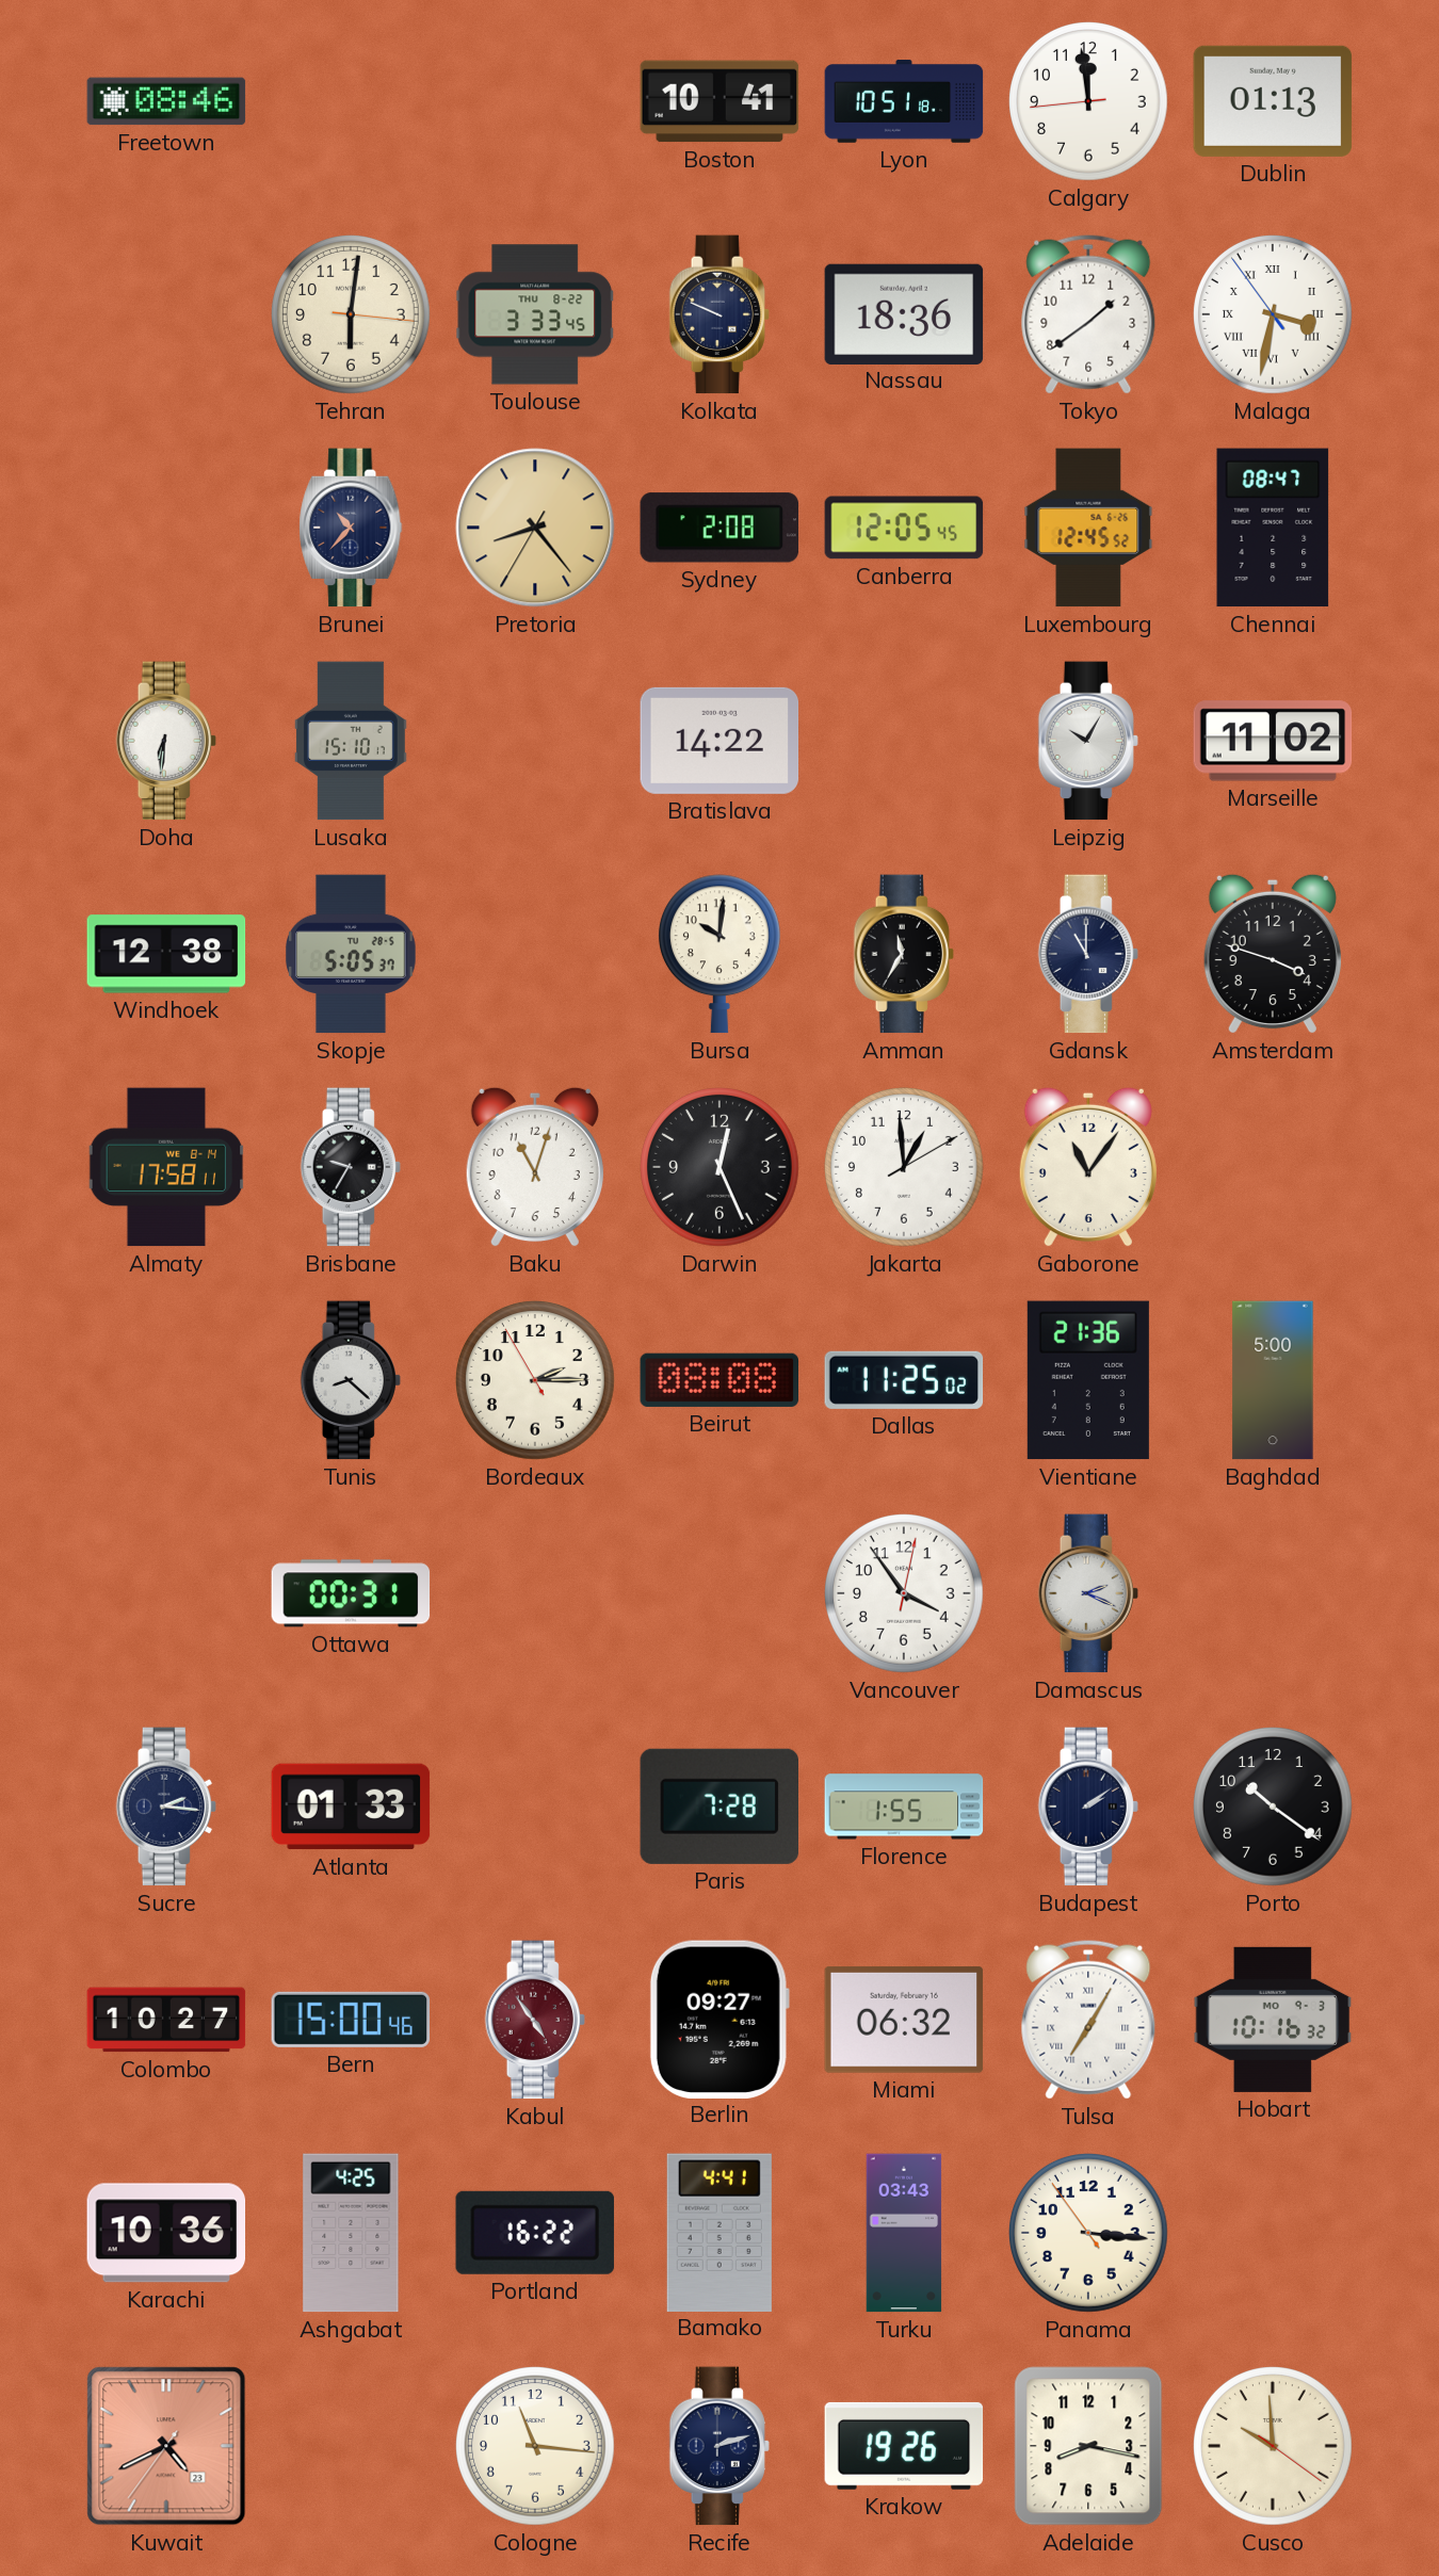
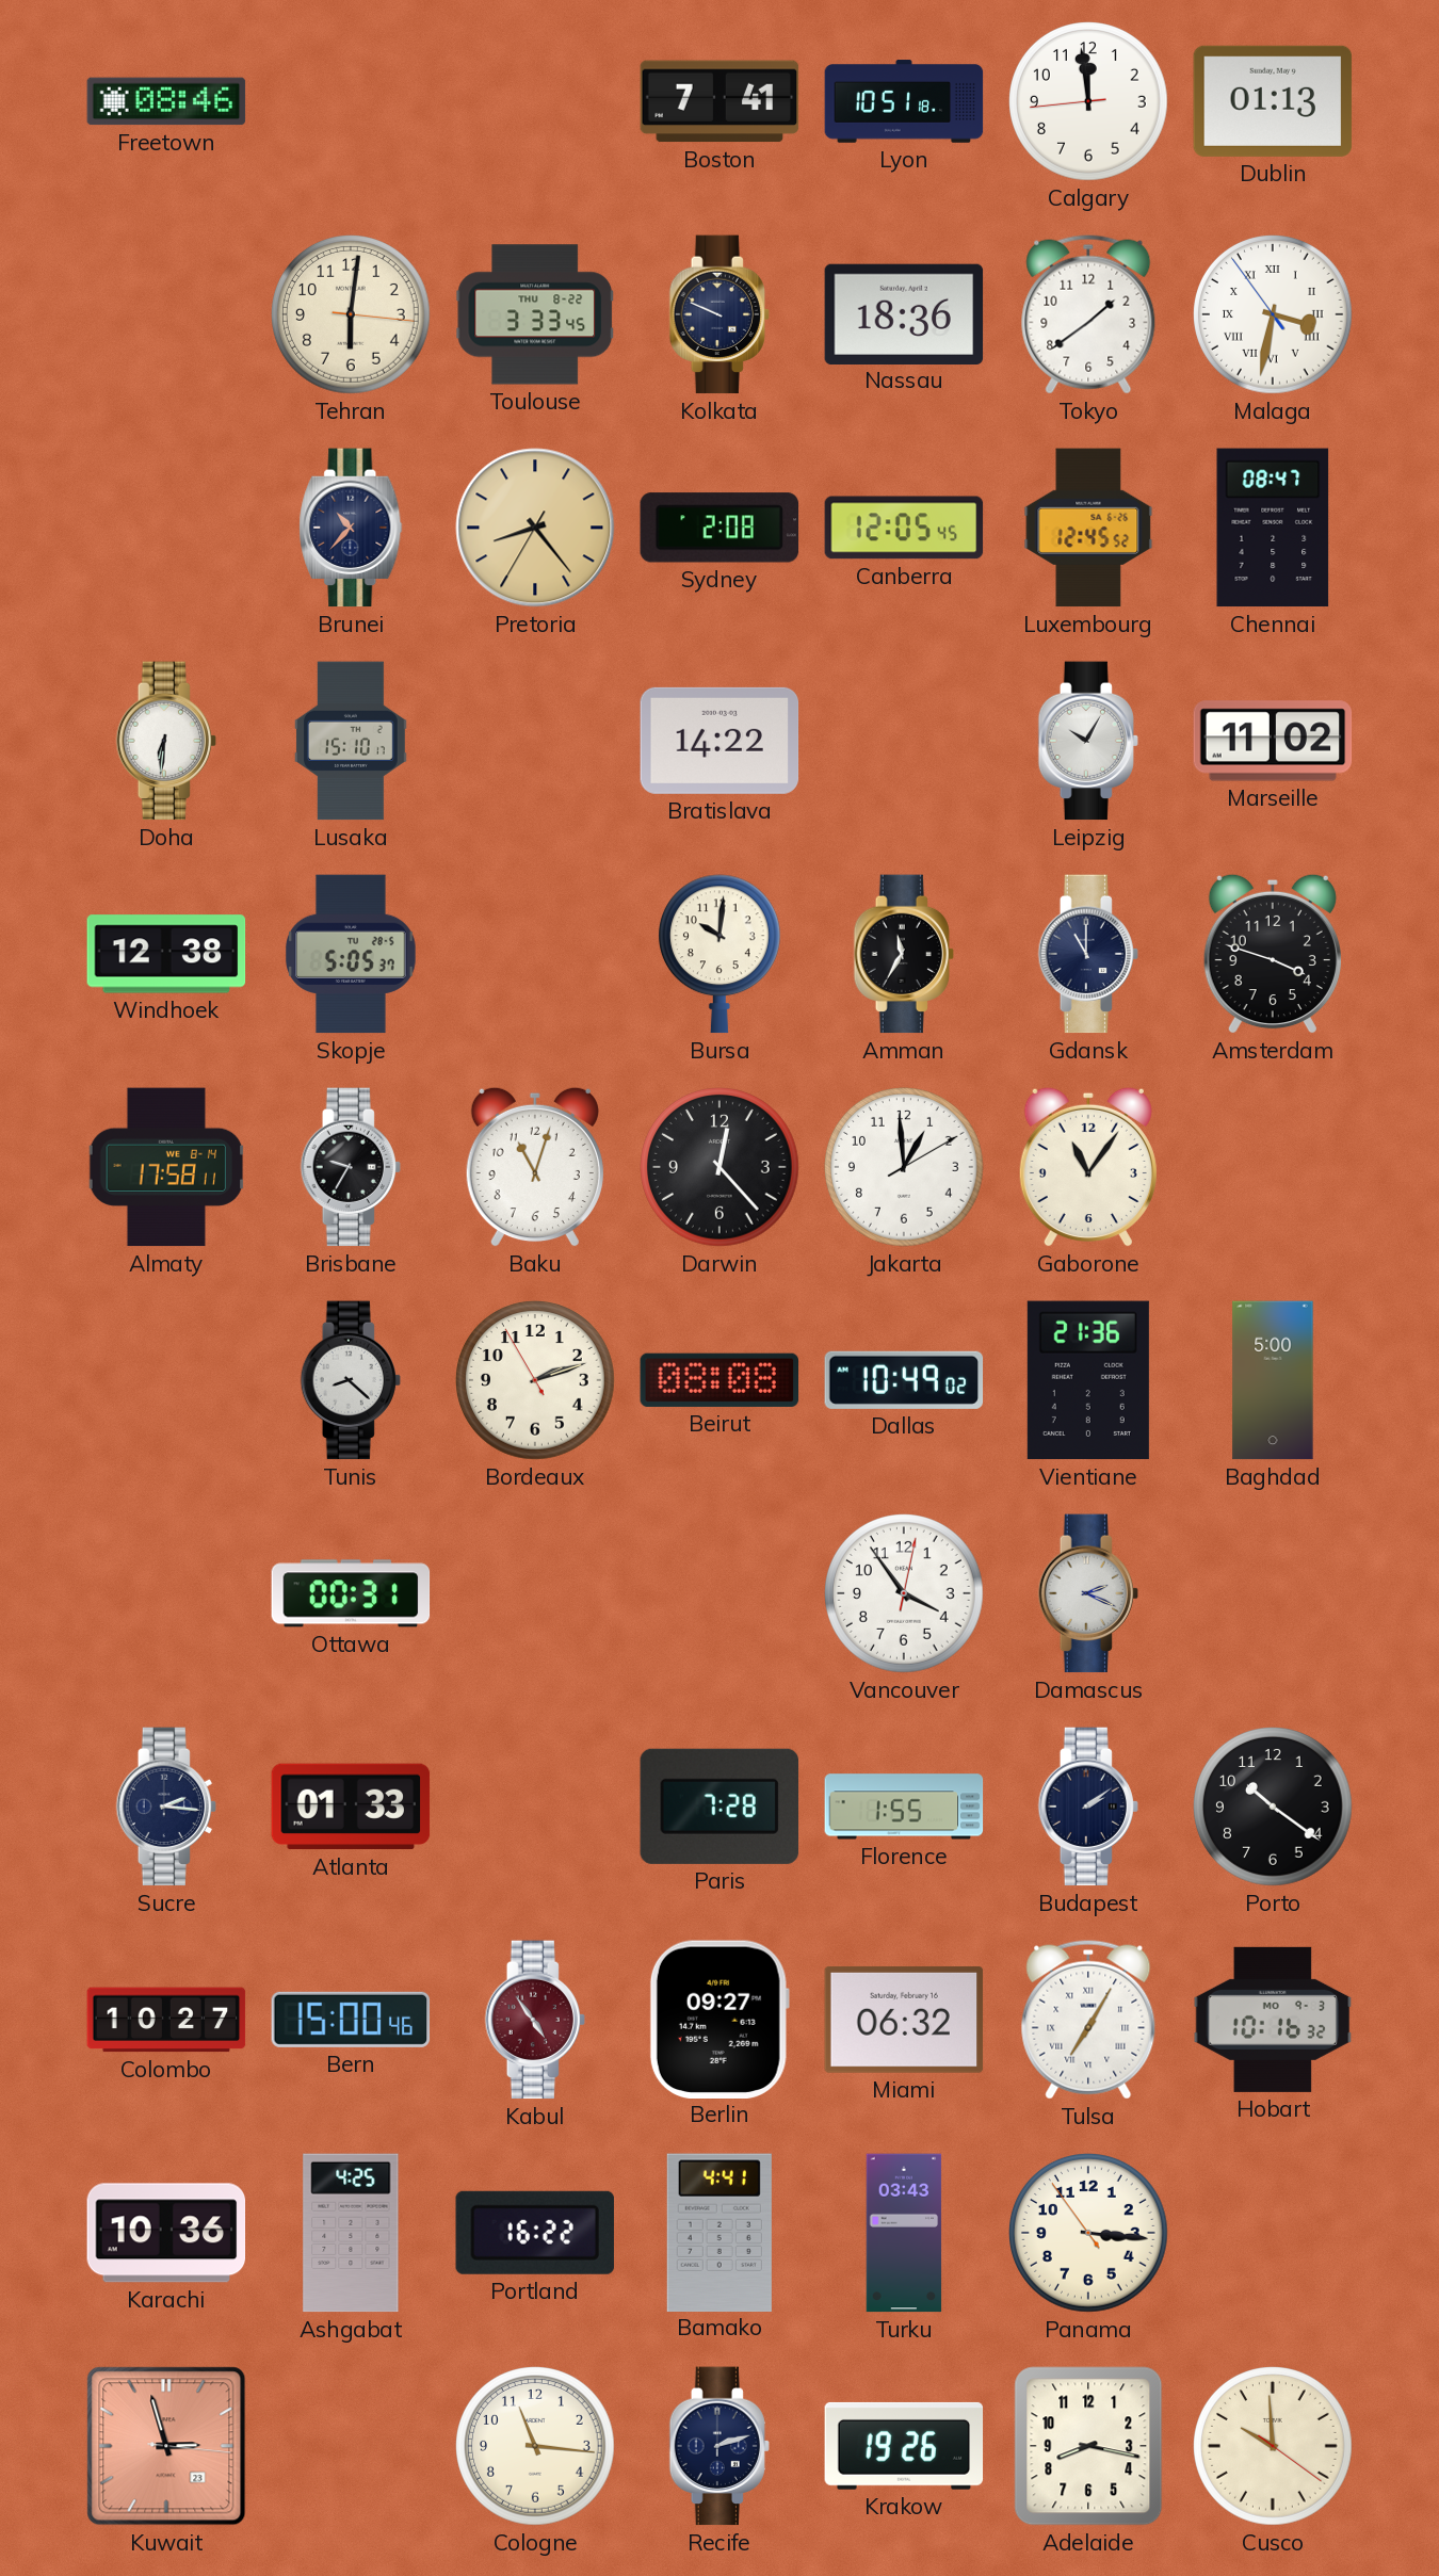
Boston: 10:41 -> 7:41 (719, 101)
Darwin: 12:26 -> 12:23 (721, 1168)
Bordeaux: 2:14 -> 2:11 (536, 1381)
Dallas: 11:25 -> 10:49 (904, 1380)
Kuwait: 4:40 -> 2:57 (166, 2446)
